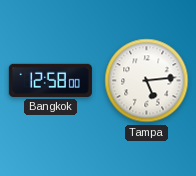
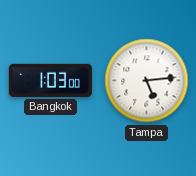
Bangkok: 12:58 -> 1:03 (50, 80)
